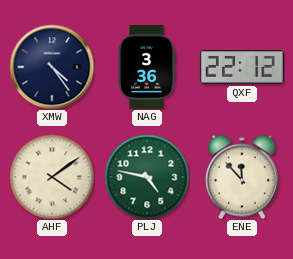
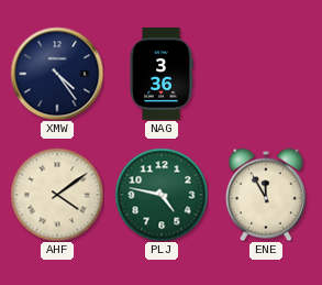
QXF: 22:12 -> none (242, 67)
ENE: 11:53 -> 11:55 (266, 195)
